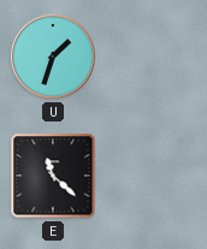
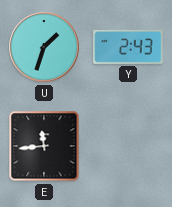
Y: none -> 2:43 (128, 47)
E: 11:22 -> 11:44 (44, 146)
